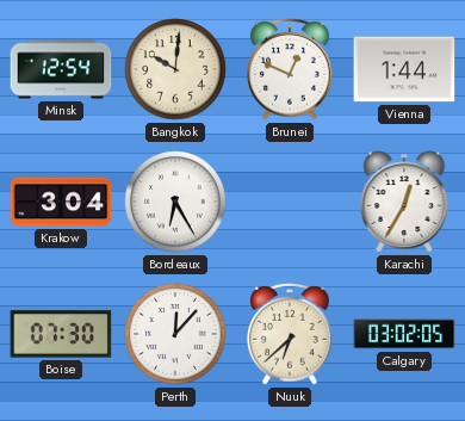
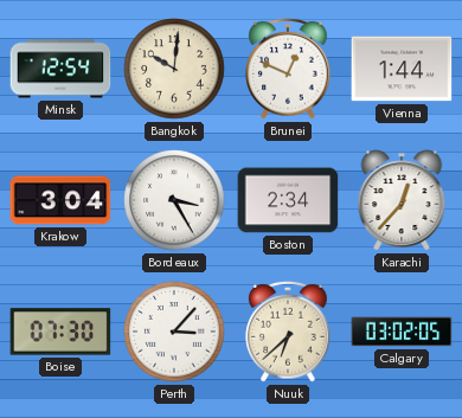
Bordeaux: 6:25 -> 3:25 (174, 200)
Boston: none -> 2:34 (288, 200)
Karachi: 12:35 -> 12:37 (402, 200)
Perth: 12:07 -> 3:07 (174, 332)
